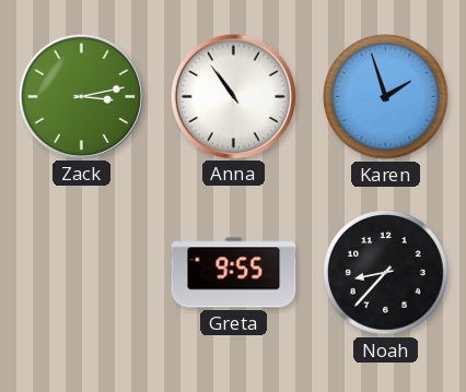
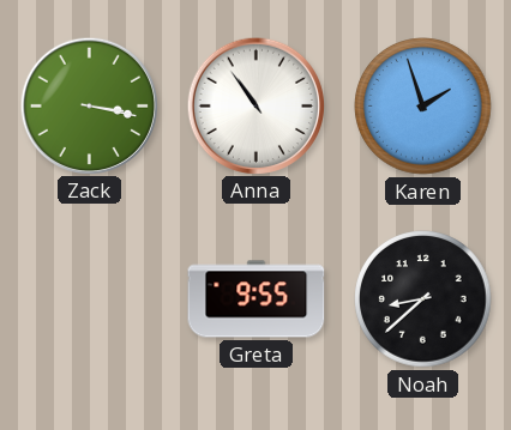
Zack: 3:13 -> 3:17 (89, 105)
Noah: 8:37 -> 8:38 (423, 299)
